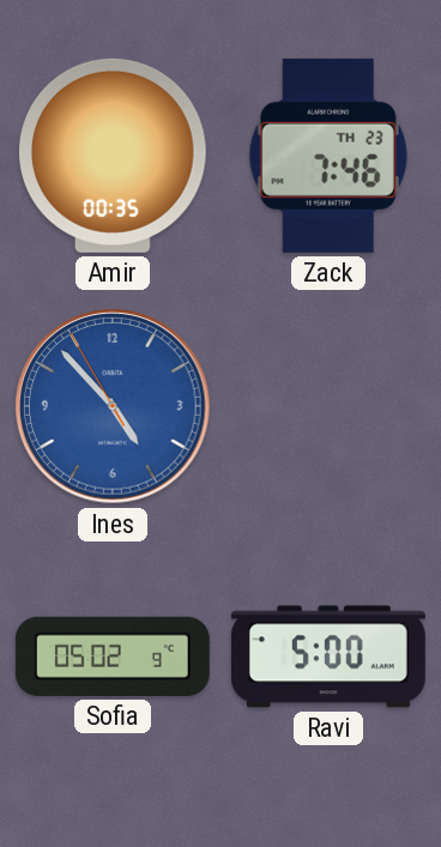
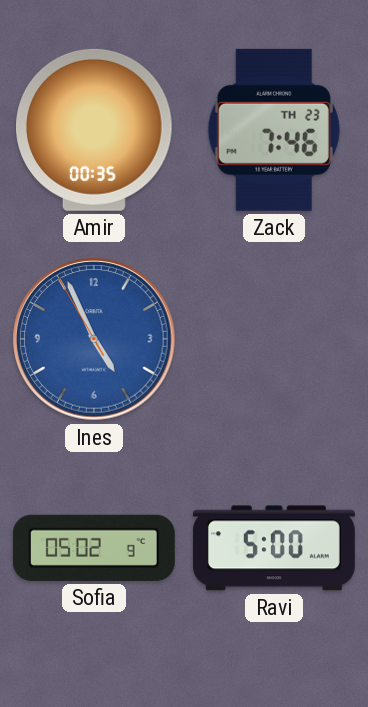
Ines: 4:52 -> 4:55 (94, 339)
